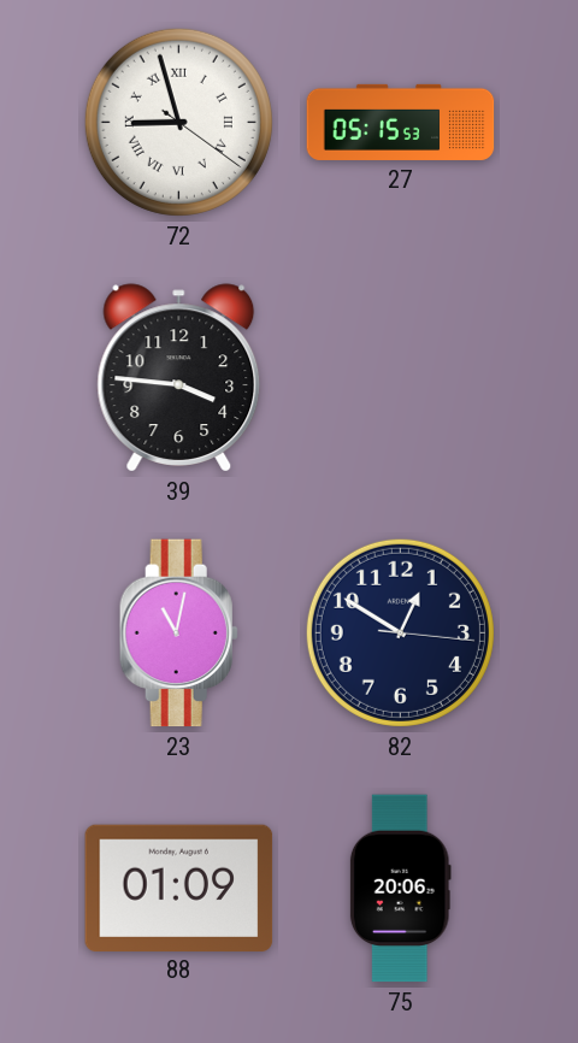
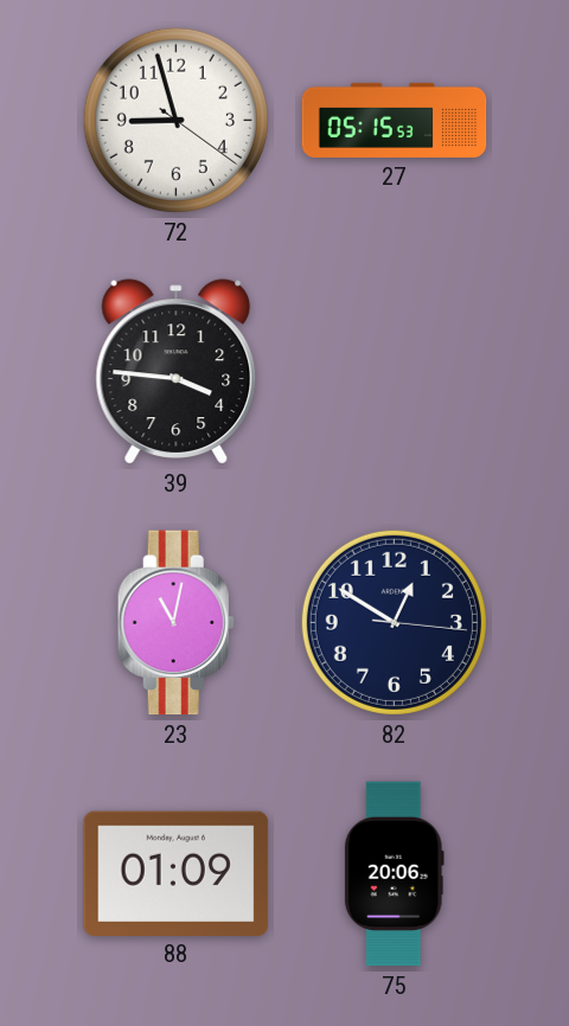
72 numerals: Roman -> Arabic (175, 120)
